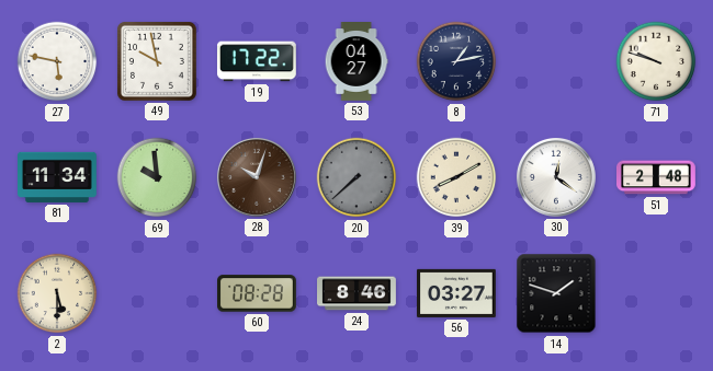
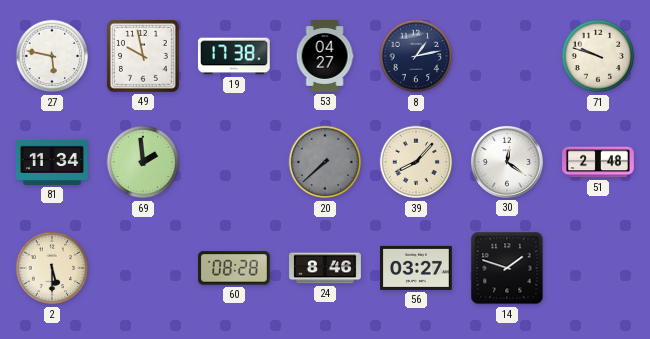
19: 17:22 -> 17:38 (234, 56)
69: 9:59 -> 1:59 (143, 162)
28: 10:03 -> none (257, 177)
39: 8:10 -> 8:07 (416, 162)
